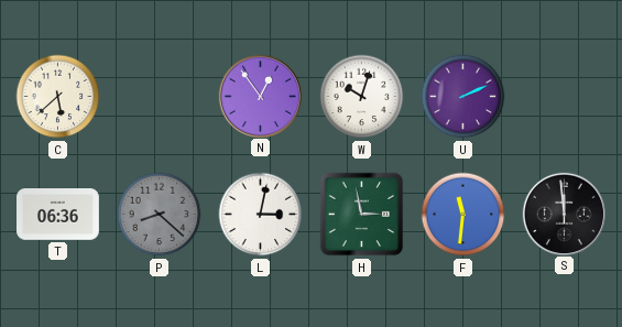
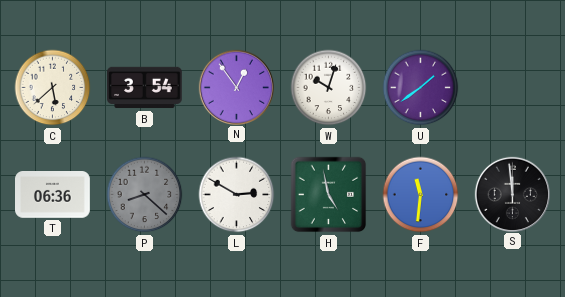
B: none -> 3:54 (145, 88)
U: 2:11 -> 1:39 (421, 88)
L: 3:02 -> 2:50 (237, 195)
H: 2:58 -> 4:58 (329, 195)
